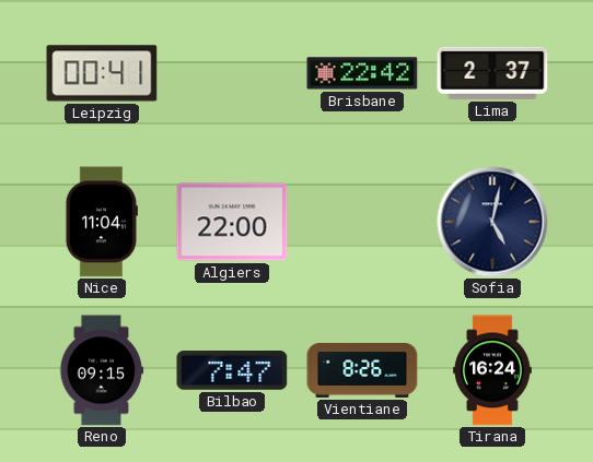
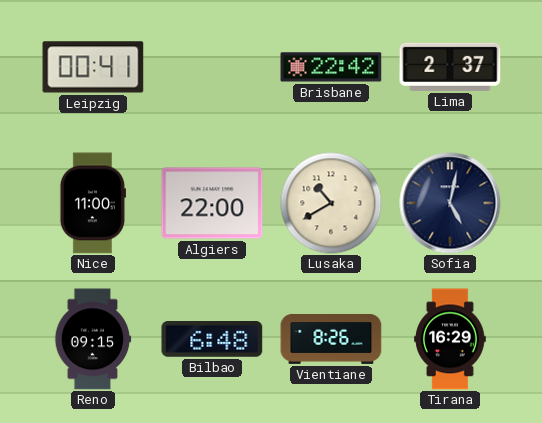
Nice: 11:04 -> 11:00 (93, 203)
Lusaka: none -> 10:40 (331, 203)
Bilbao: 7:47 -> 6:48 (212, 340)
Tirana: 16:24 -> 16:29 (451, 339)
